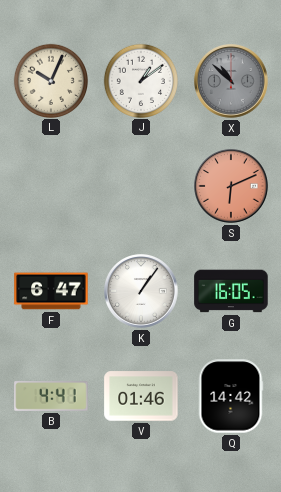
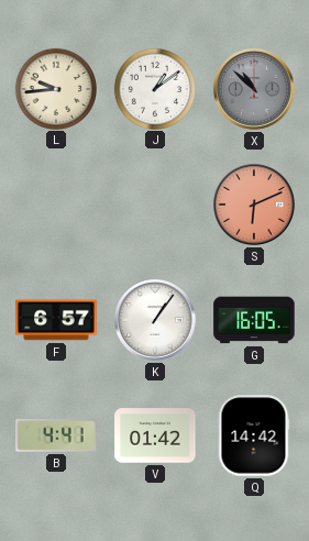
L: 10:04 -> 9:44 (55, 88)
F: 6:47 -> 6:57 (56, 320)
V: 01:46 -> 01:42 (155, 435)
